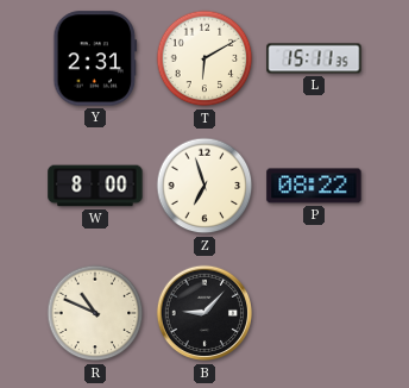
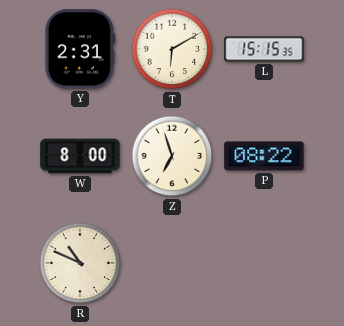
L: 15:11 -> 15:15 (264, 49)
B: 9:07 -> none (204, 313)
